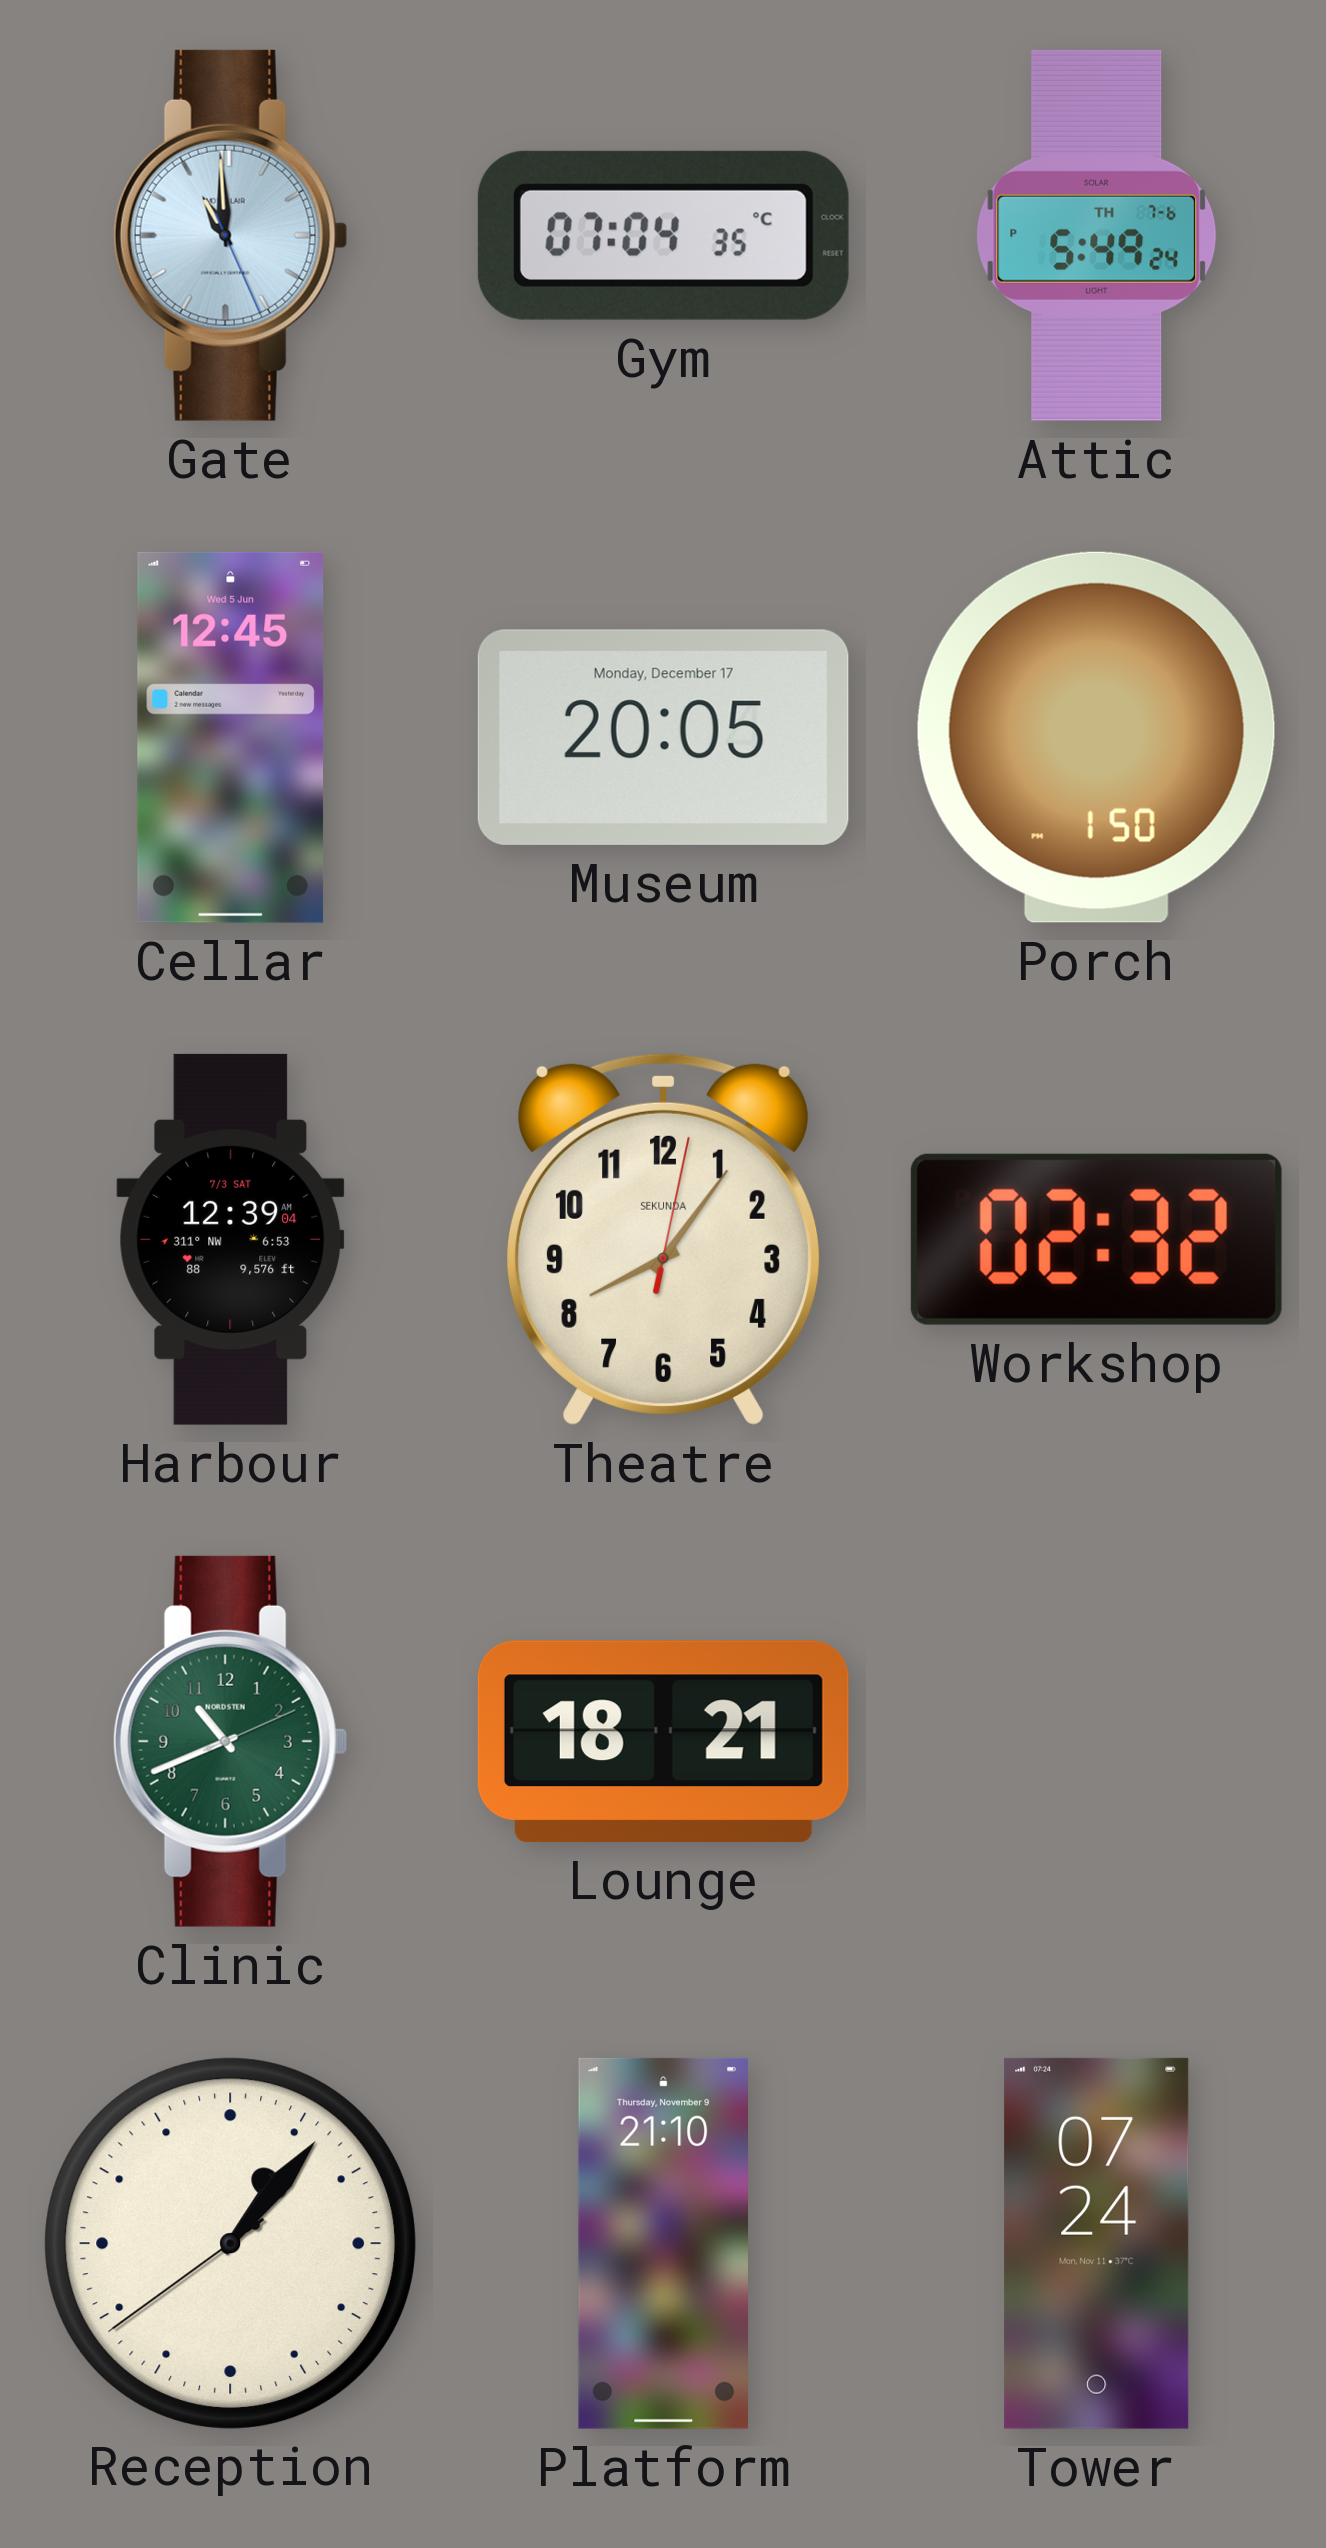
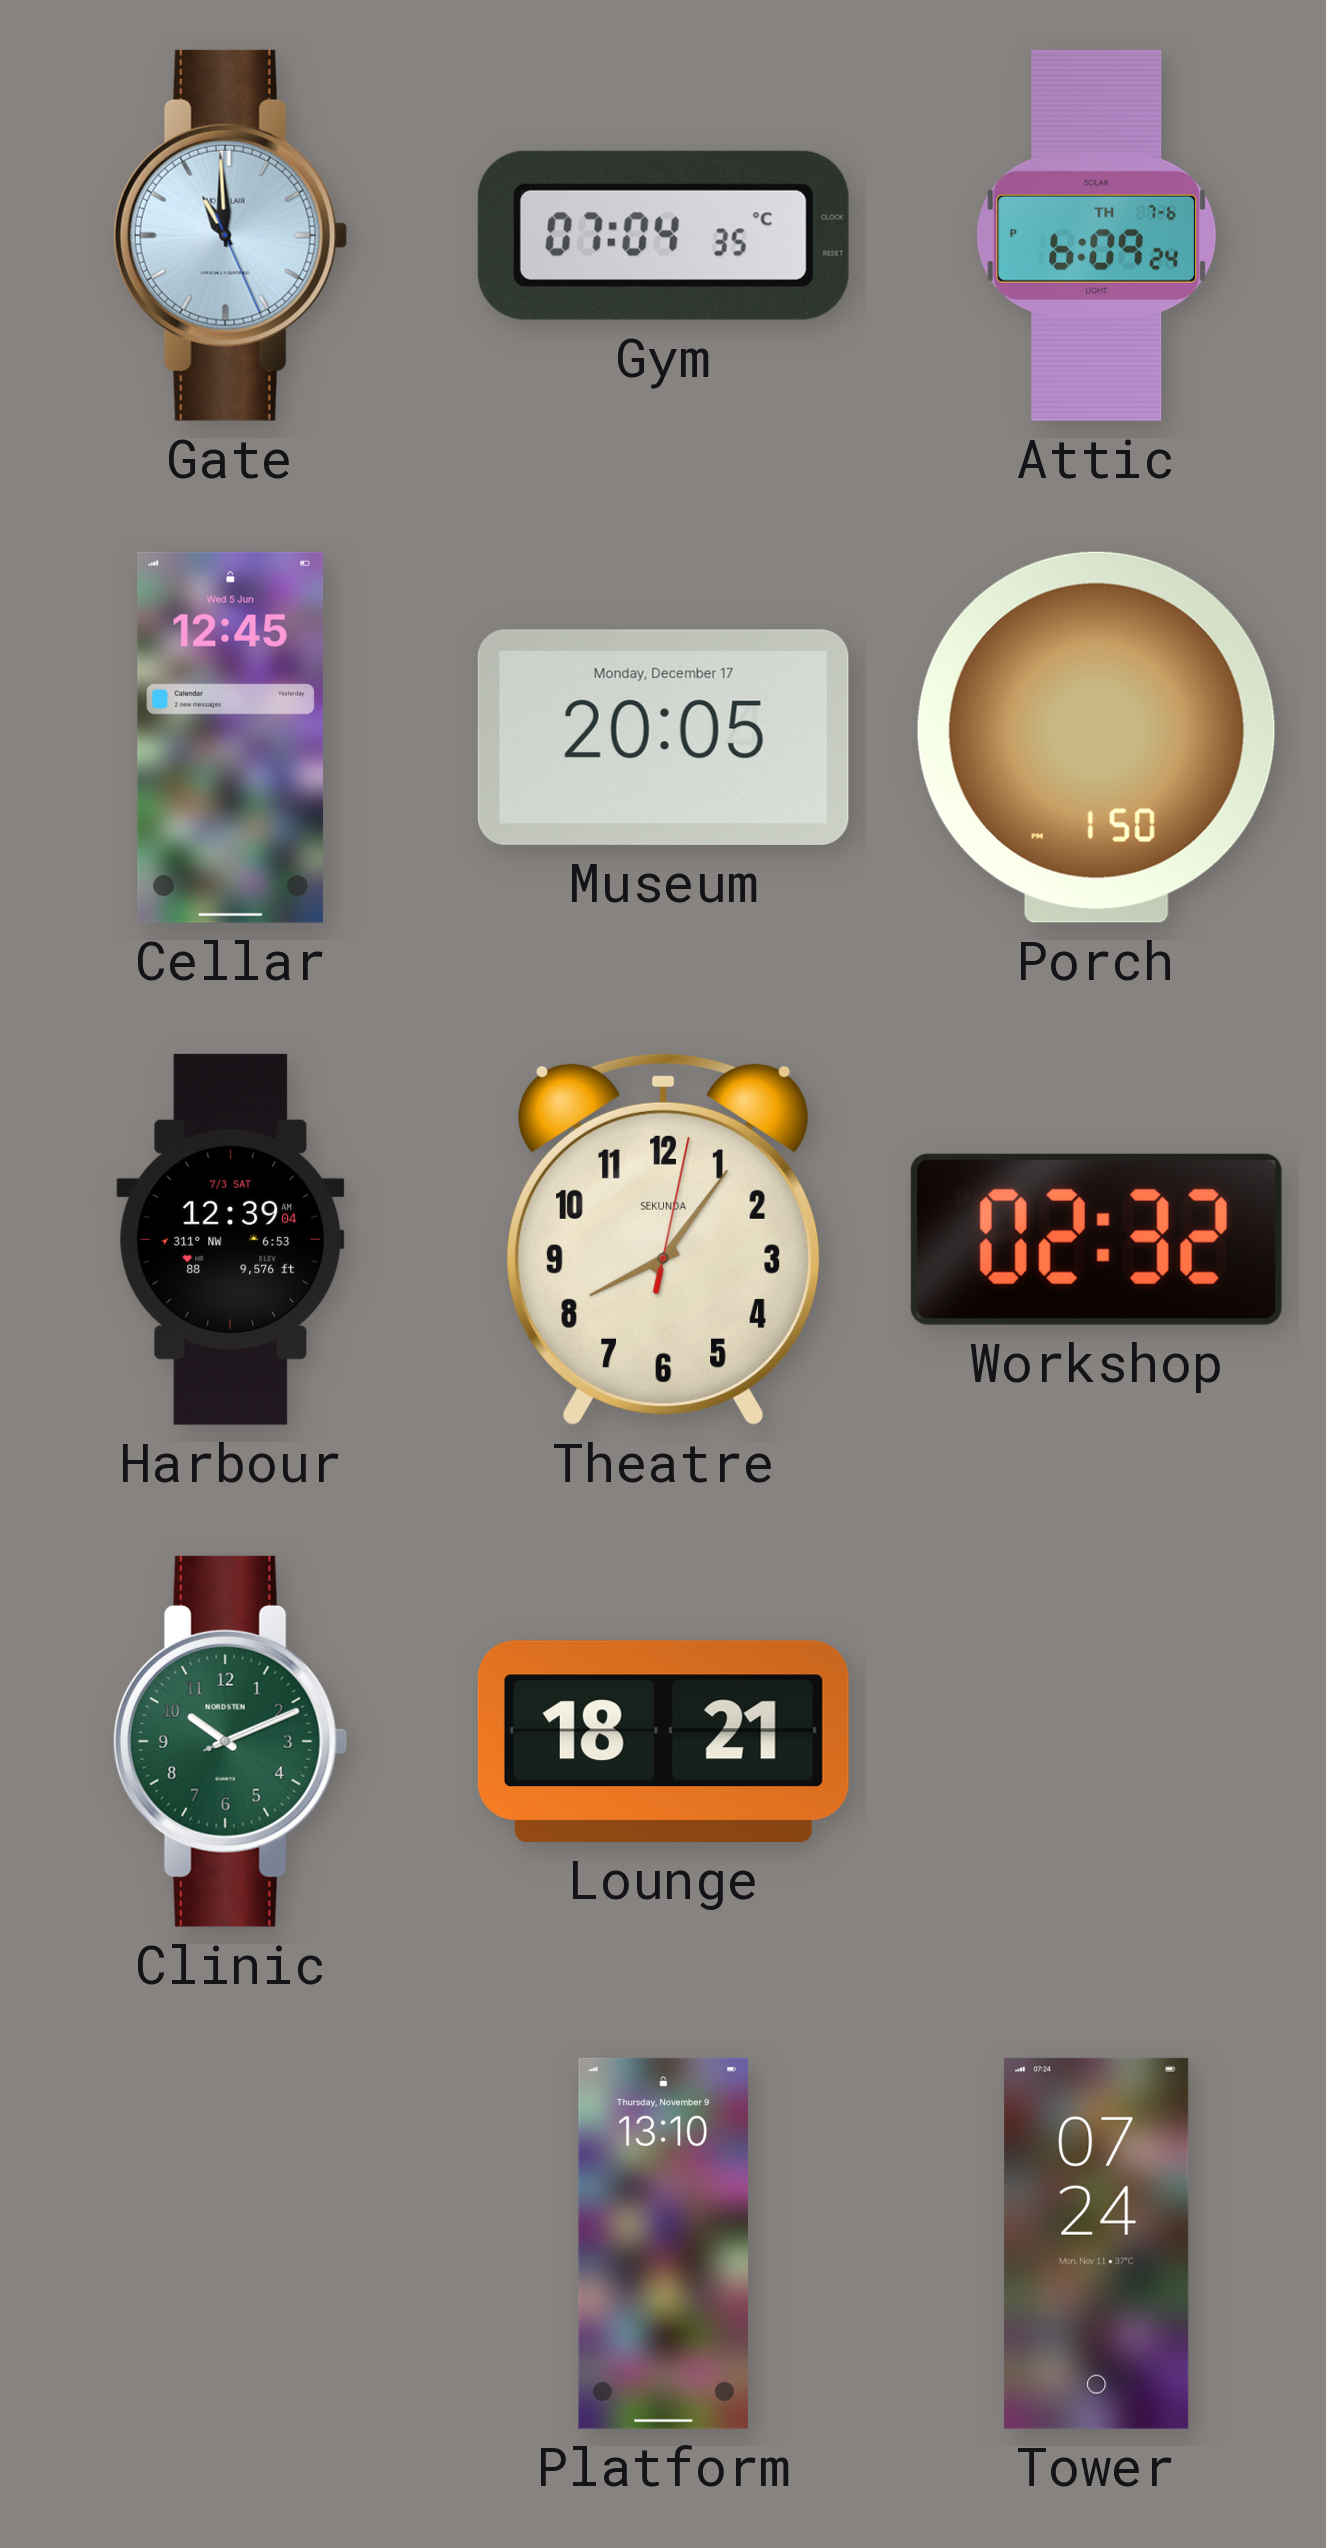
Attic: 5:49 -> 6:09 (1097, 235)
Clinic: 10:41 -> 10:11 (230, 1741)
Reception: 1:06 -> none (230, 2243)
Platform: 21:10 -> 13:10 (663, 2243)
